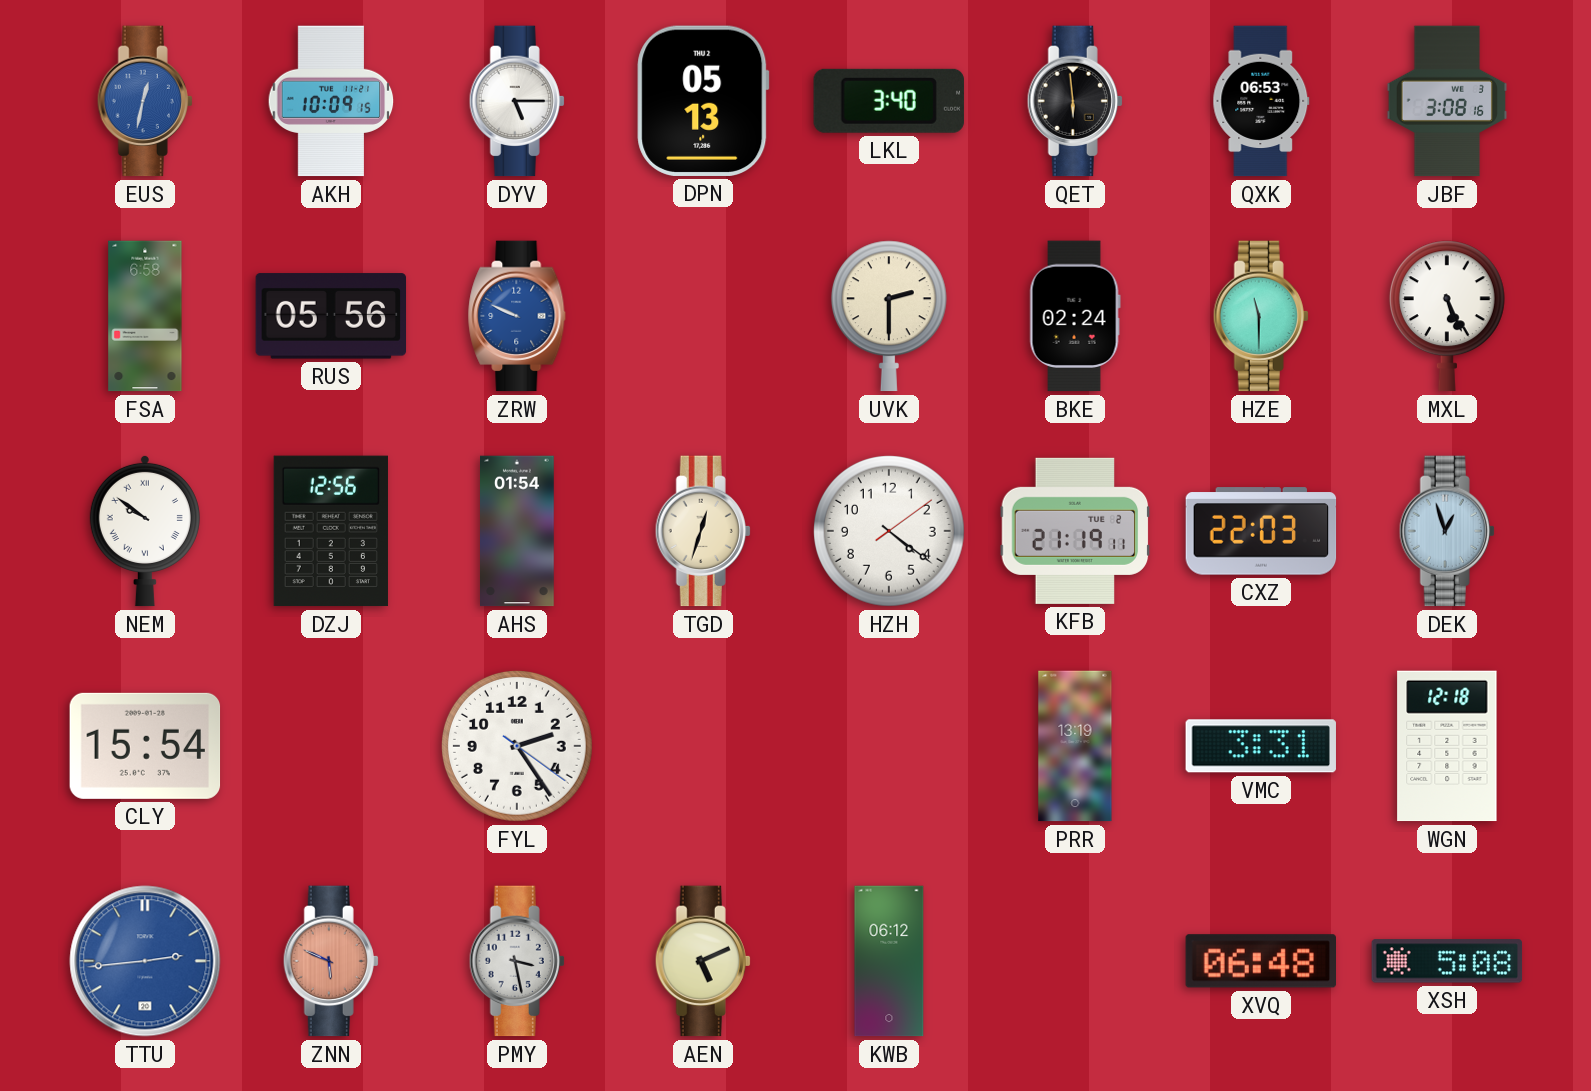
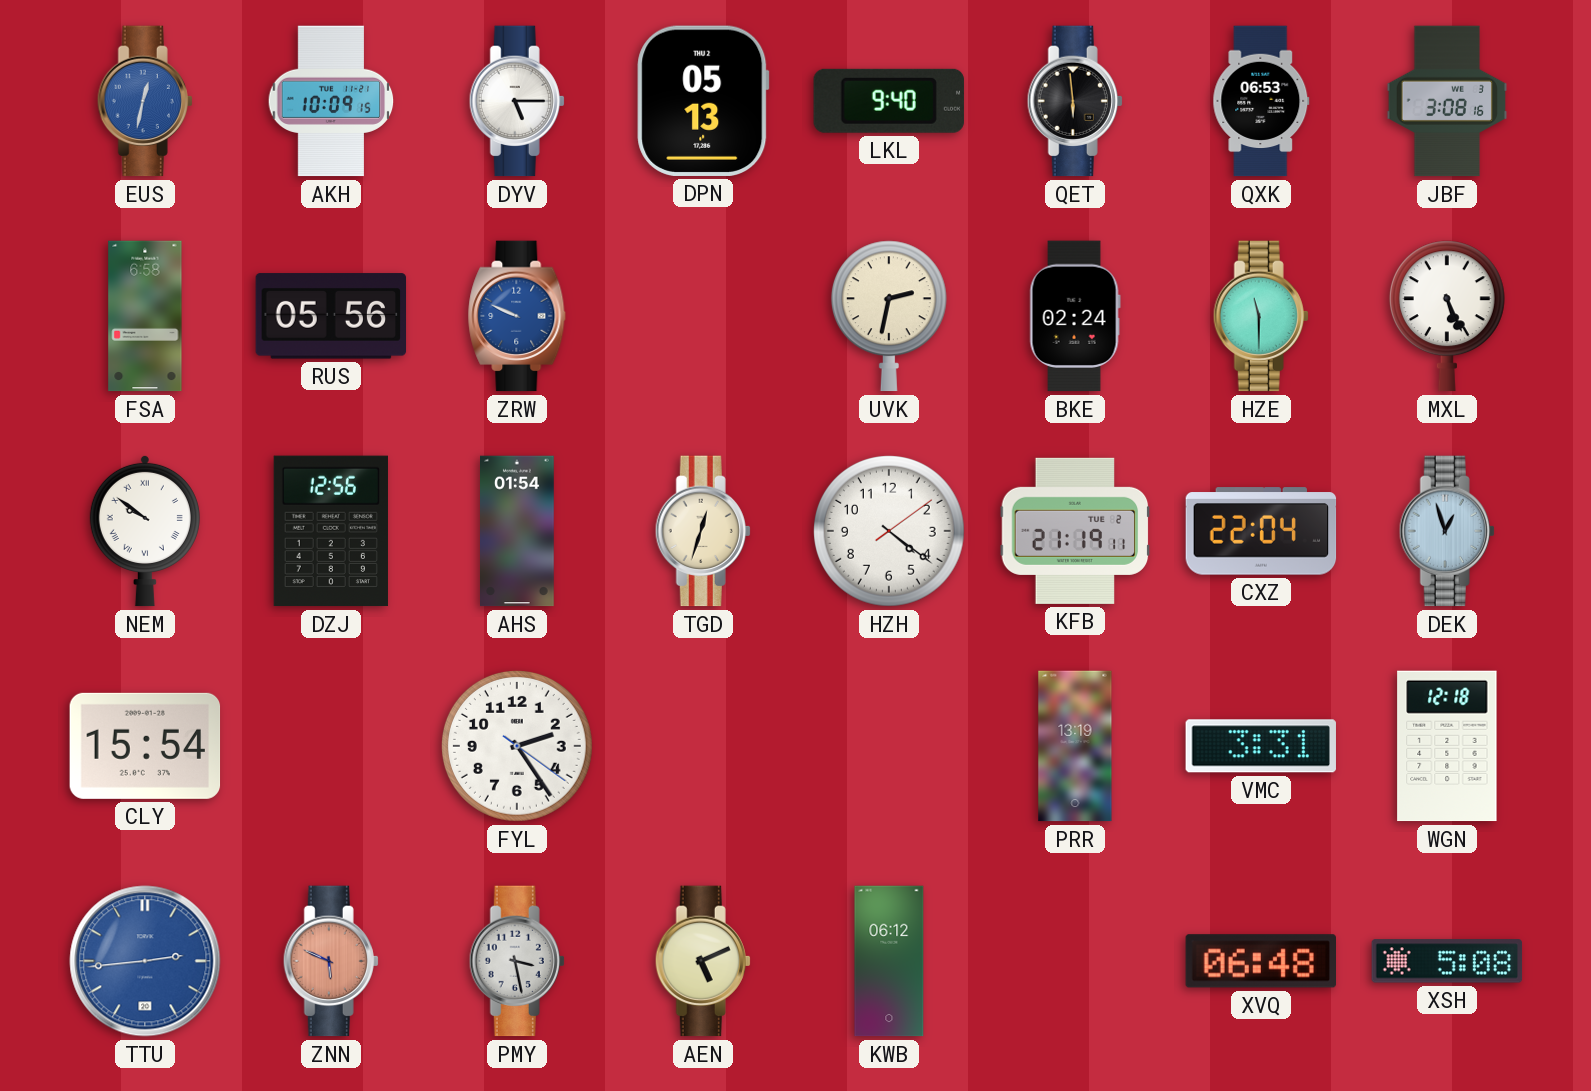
LKL: 3:40 -> 9:40 (889, 101)
UVK: 2:30 -> 2:32 (889, 316)
CXZ: 22:03 -> 22:04 (1261, 531)
